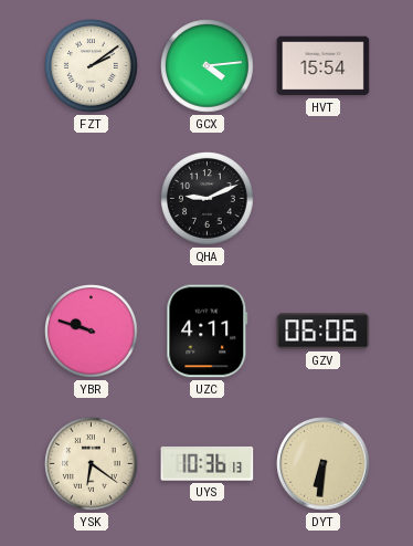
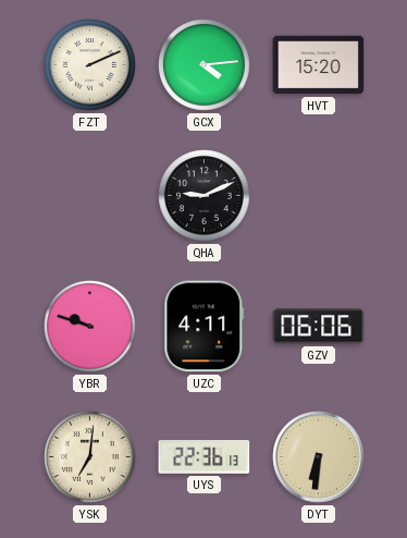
FZT: 2:09 -> 2:11 (90, 65)
HVT: 15:54 -> 15:20 (319, 65)
YSK: 6:21 -> 7:01 (90, 457)
UYS: 10:36 -> 22:36 (205, 456)
